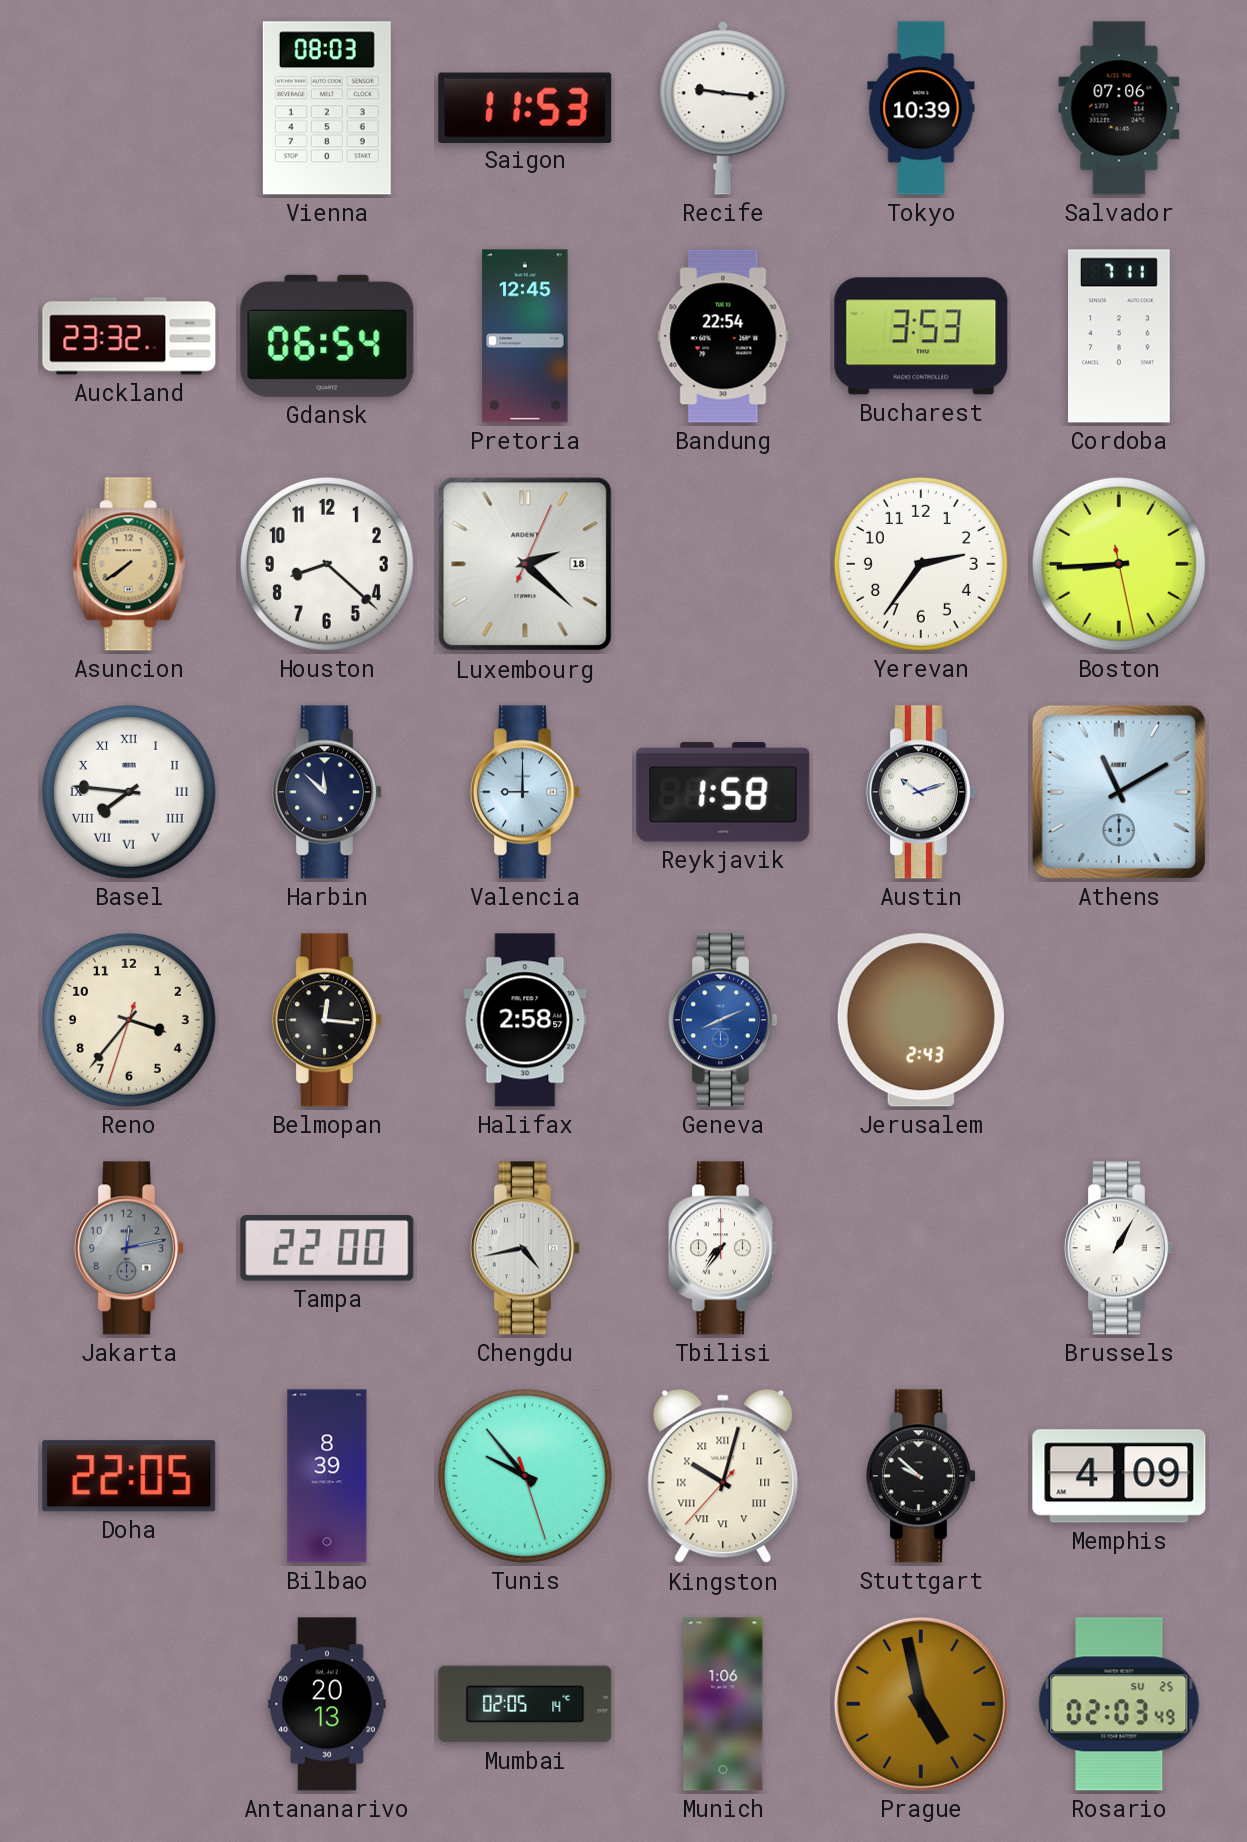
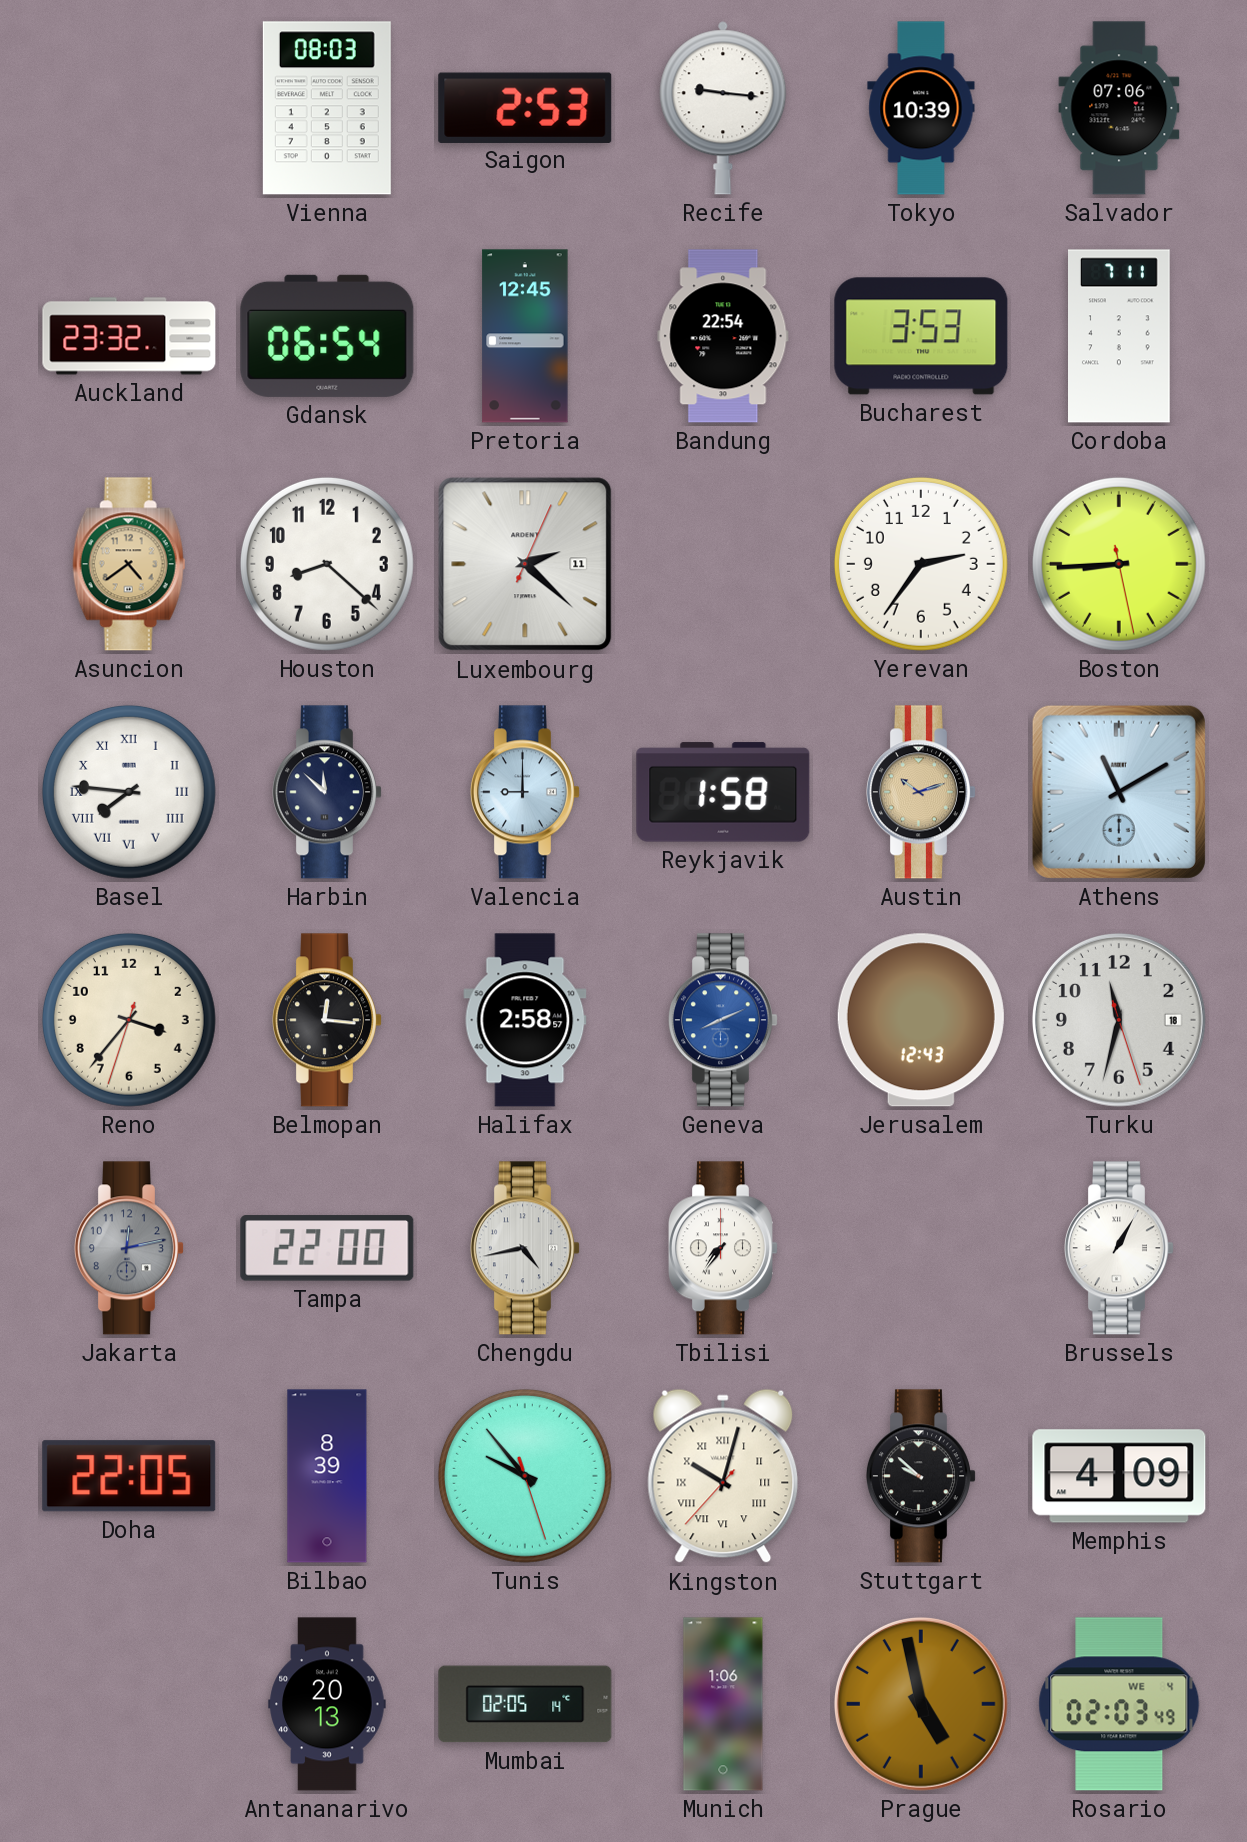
Saigon: 11:53 -> 2:53 (525, 107)
Asuncion: 7:39 -> 4:39 (129, 564)
Luxembourg date: 18 -> 11 (525, 564)
Austin dial: white -> champagne (921, 792)
Jerusalem: 2:43 -> 12:43 (921, 1020)
Turku: none -> 11:32 (1119, 1020)
Rosario date: SU 25 -> WE 4 (1119, 1704)
